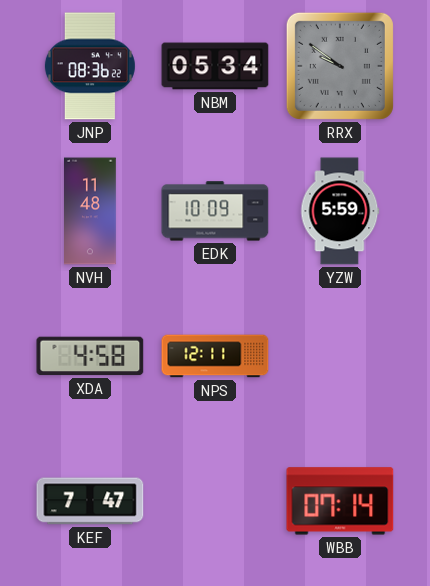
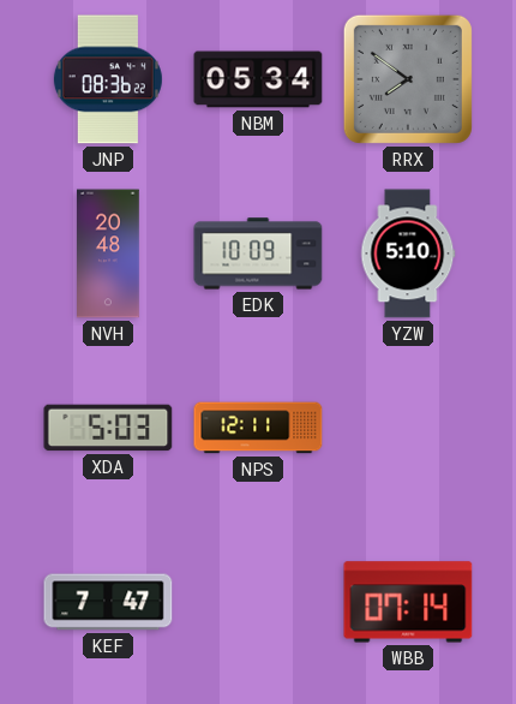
RRX: 9:51 -> 7:51 (408, 79)
NVH: 11:48 -> 20:48 (109, 253)
YZW: 5:59 -> 5:10 (408, 253)
XDA: 4:58 -> 5:03 (108, 428)
